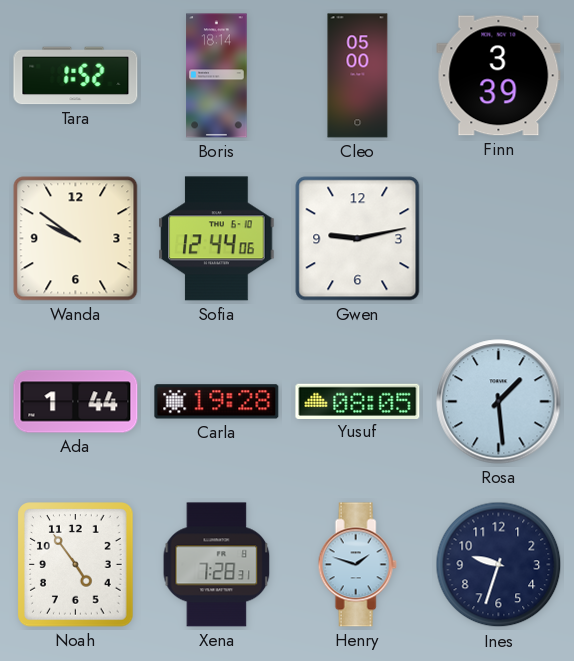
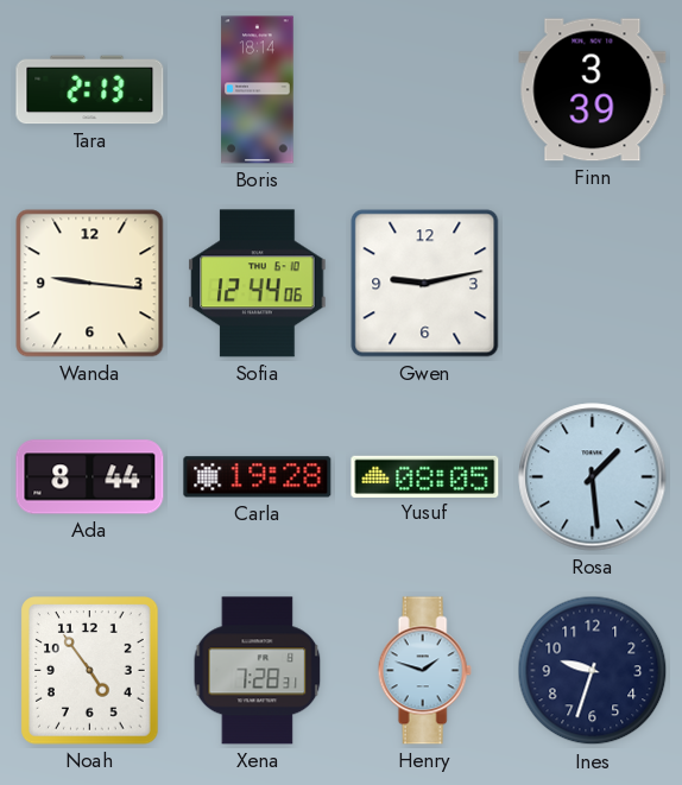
Tara: 1:52 -> 2:13 (90, 90)
Cleo: 05:00 -> none (358, 76)
Wanda: 9:51 -> 9:16 (90, 284)
Ada: 1:44 -> 8:44 (90, 477)
